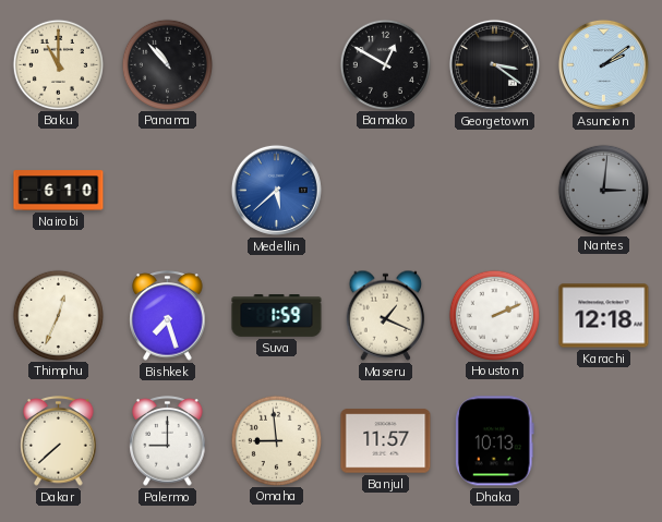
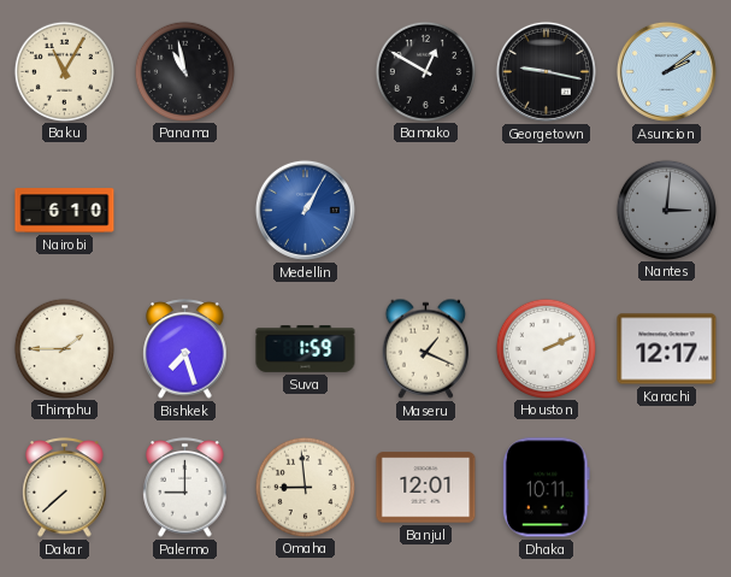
Baku: 11:00 -> 11:05 (64, 71)
Panama: 10:53 -> 10:58 (184, 71)
Georgetown: 3:21 -> 9:17 (546, 71)
Medellin: 5:38 -> 1:05 (305, 210)
Thimphu: 12:34 -> 1:45 (64, 348)
Karachi: 12:18 -> 12:17 (667, 349)
Banjul: 11:57 -> 12:01 (426, 488)
Dhaka: 10:13 -> 10:11 (546, 488)
